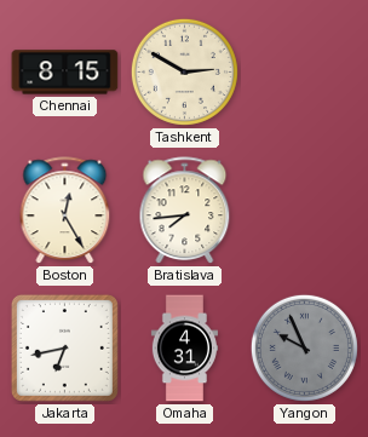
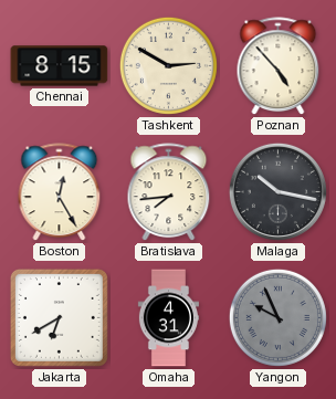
Poznan: none -> 4:53 (279, 66)
Malaga: none -> 10:17 (277, 191)
Jakarta: 6:43 -> 6:40 (59, 317)
